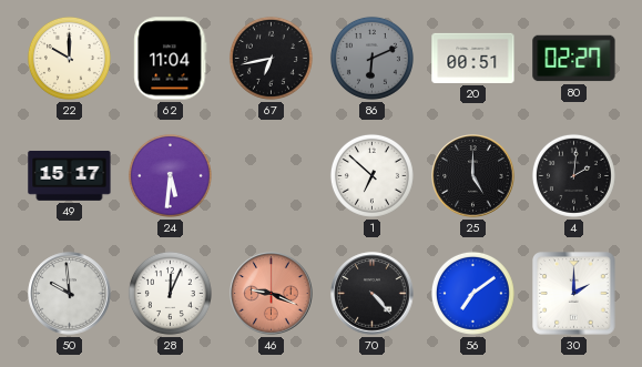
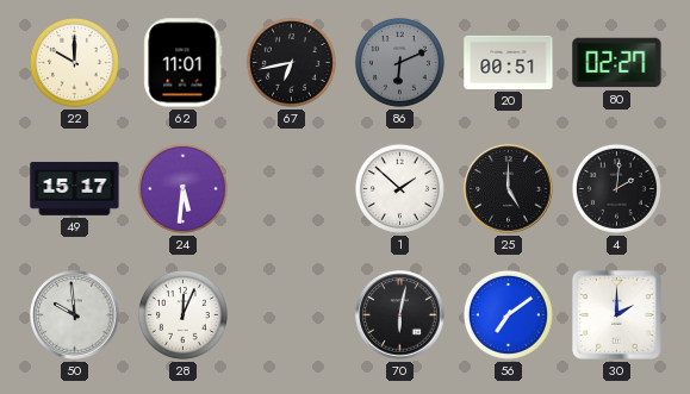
62: 11:04 -> 11:01 (184, 63)
1: 6:52 -> 1:52 (399, 188)
46: 9:19 -> none (272, 294)
70: 4:23 -> 6:02 (400, 315)
